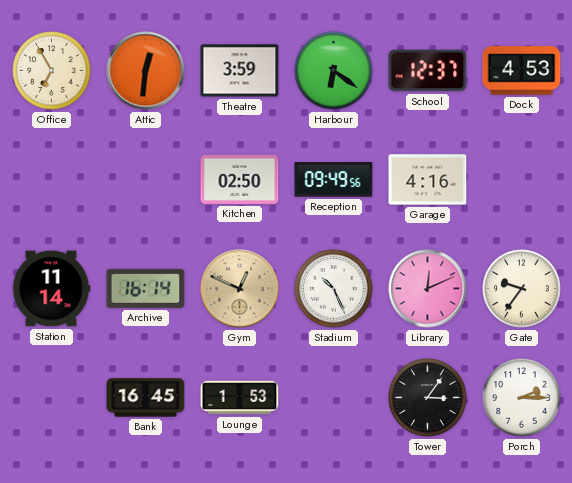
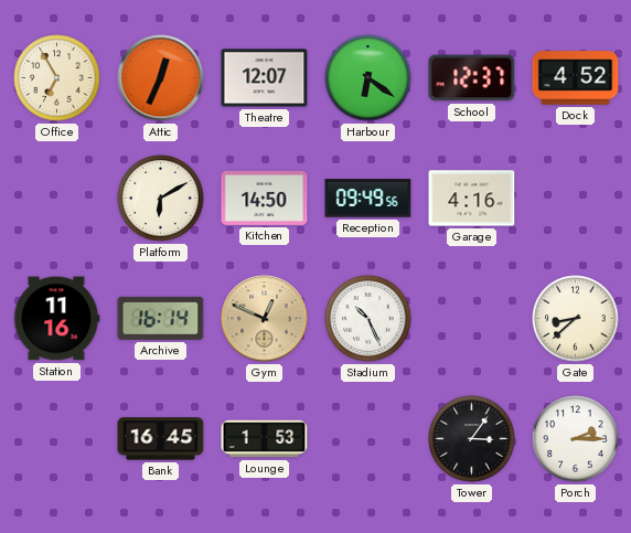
Attic: 12:31 -> 12:34 (161, 78)
Theatre: 3:59 -> 12:07 (265, 78)
Dock: 4:53 -> 4:52 (576, 78)
Platform: none -> 6:10 (161, 199)
Kitchen: 02:50 -> 14:50 (265, 198)
Station: 11:14 -> 11:16 (56, 319)
Library: 12:11 -> none (428, 289)
Gate: 9:36 -> 8:38 (576, 319)
